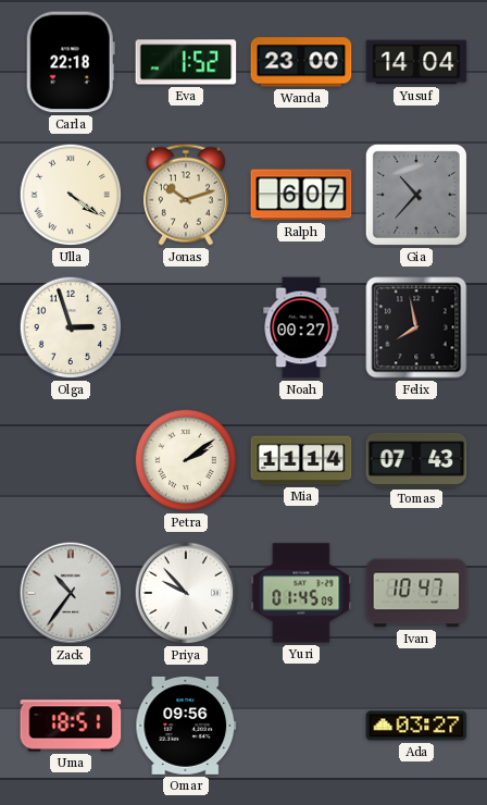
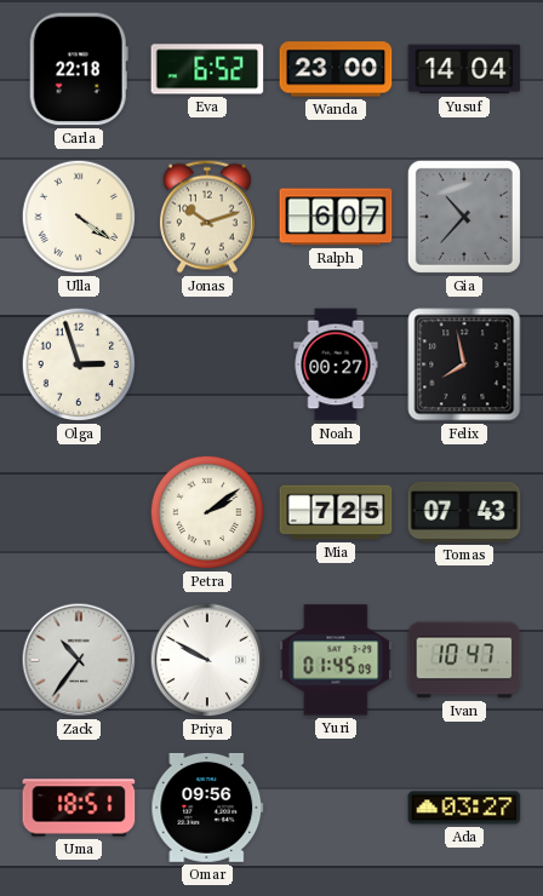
Eva: 1:52 -> 6:52 (207, 69)
Mia: 11:14 -> 7:25 (336, 512)
Priya: 9:53 -> 9:50 (207, 660)
